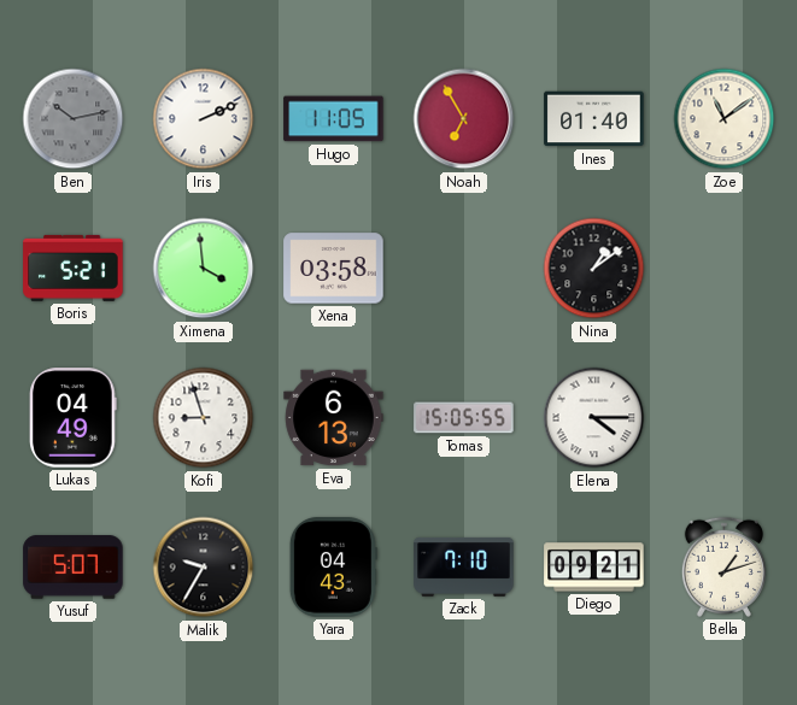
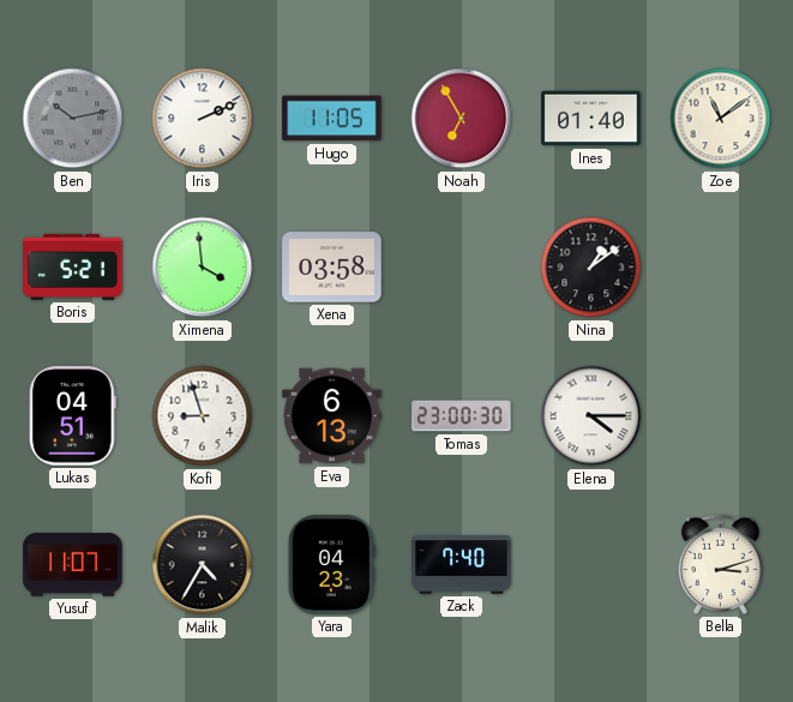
Lukas: 04:49 -> 04:51 (73, 416)
Tomas: 15:05 -> 23:00 (462, 416)
Yusuf: 5:07 -> 11:07 (73, 565)
Malik: 9:35 -> 4:35 (203, 565)
Yara: 04:43 -> 04:23 (331, 565)
Zack: 7:10 -> 7:40 (462, 564)
Diego: 09:21 -> none (594, 568)
Bella: 1:12 -> 3:12 (720, 564)
